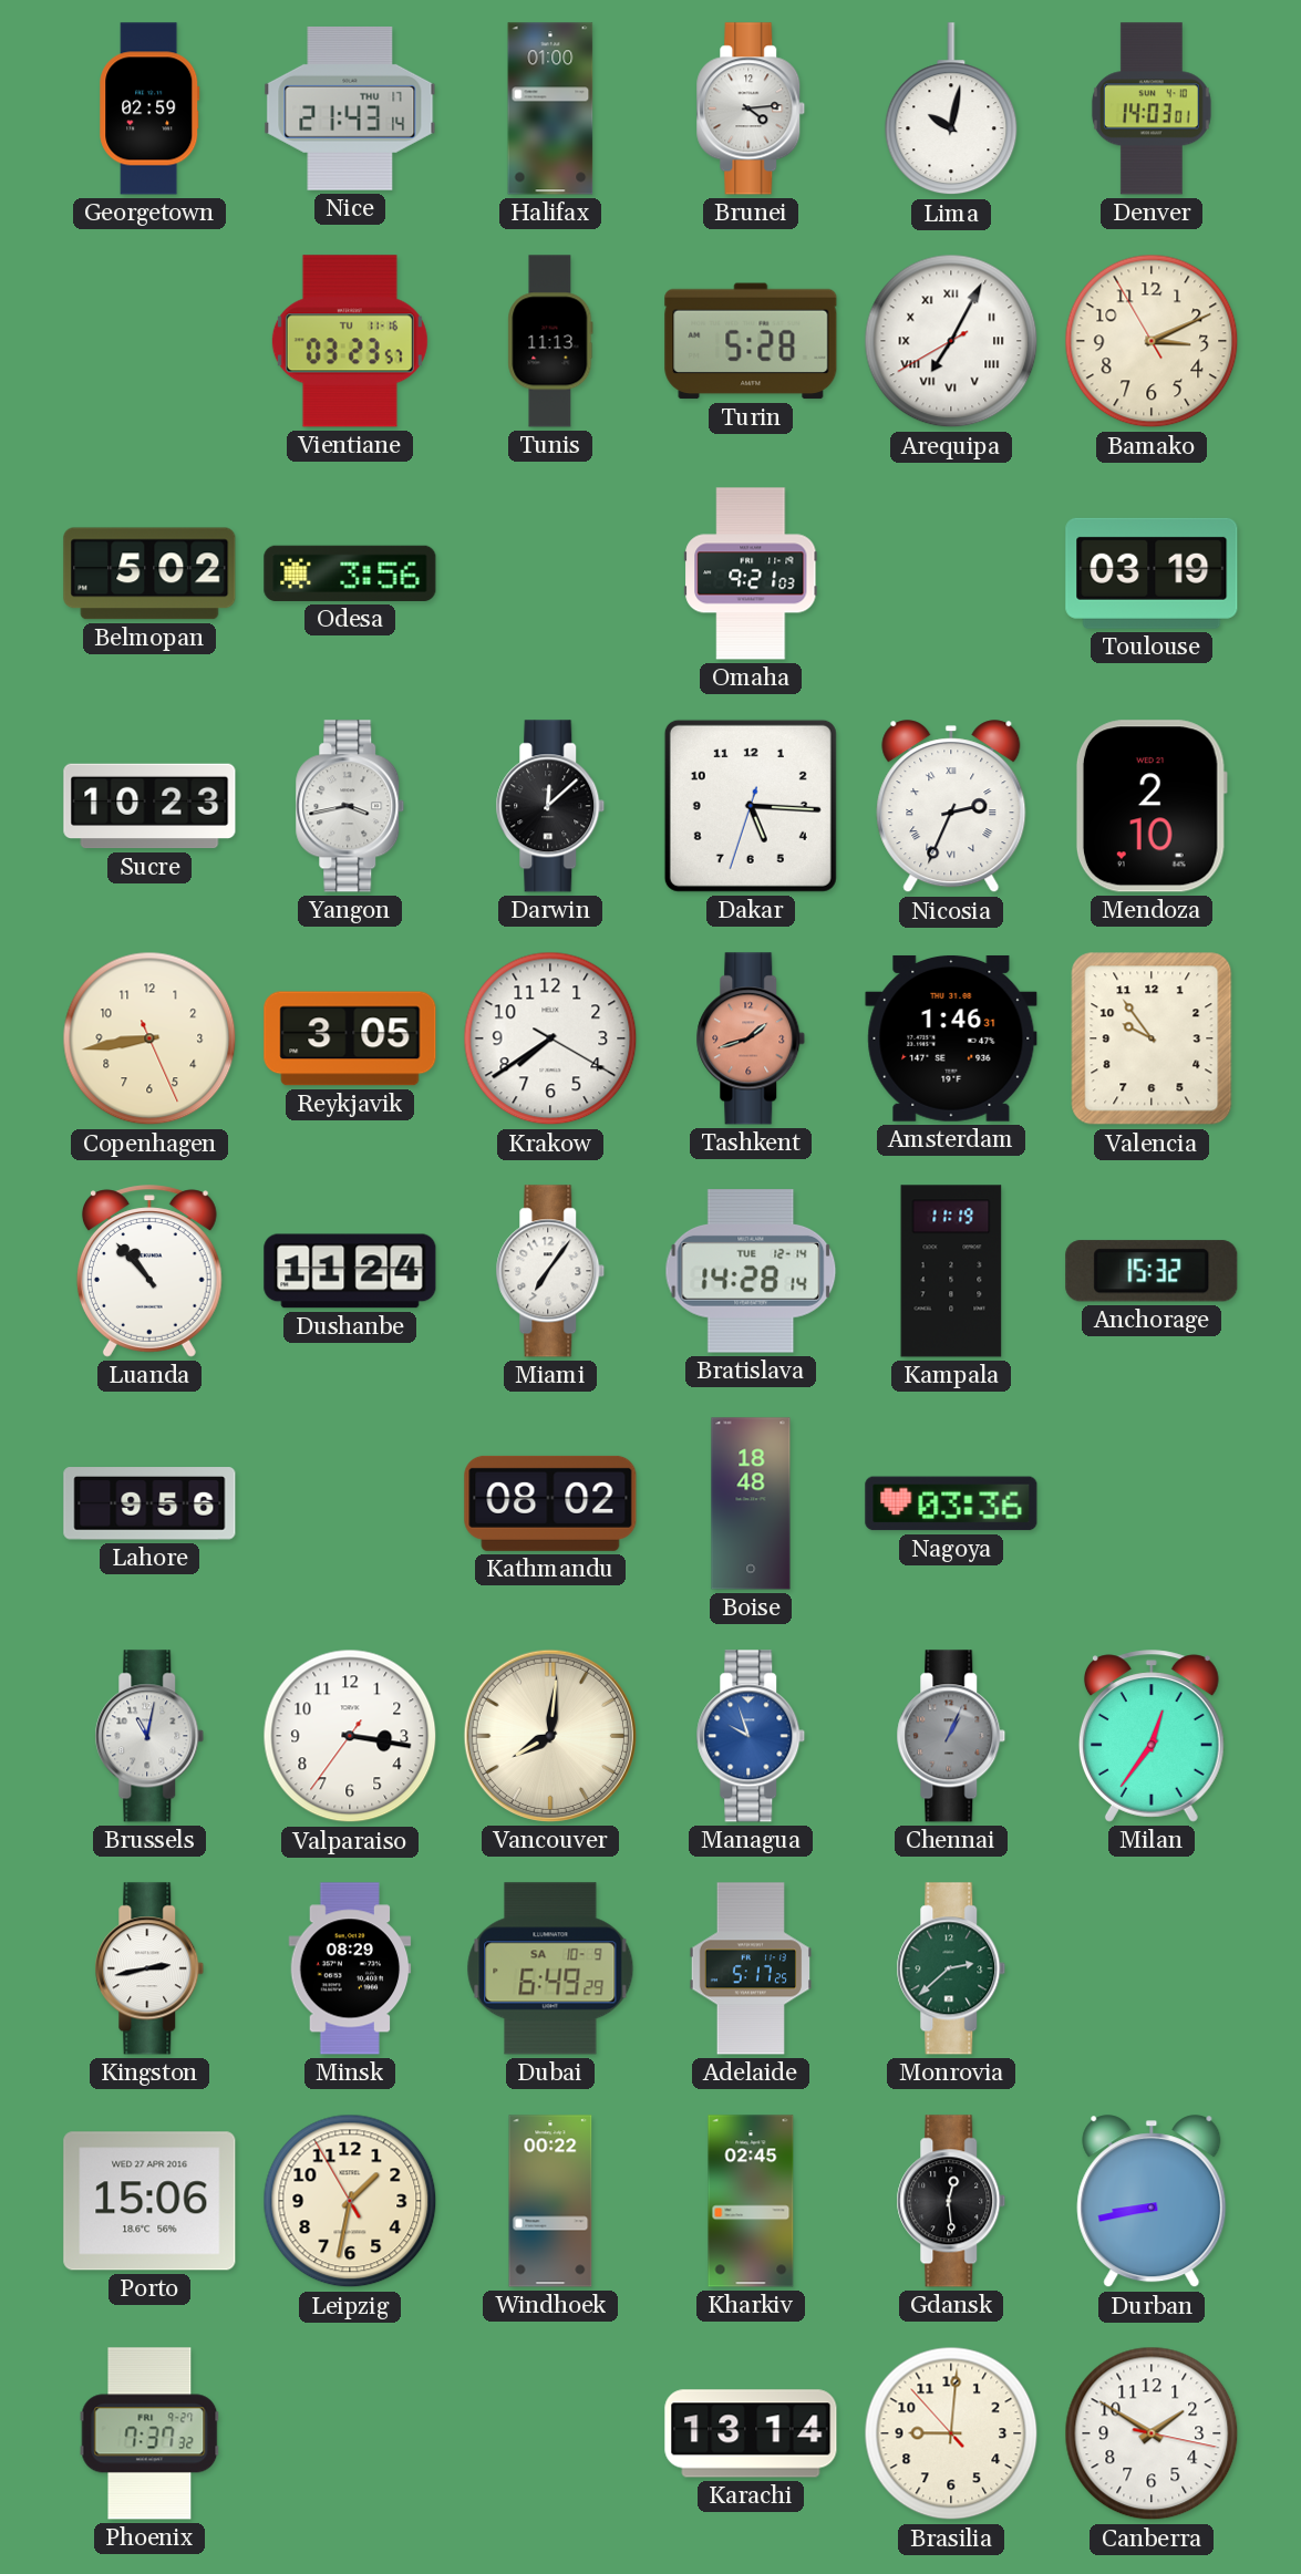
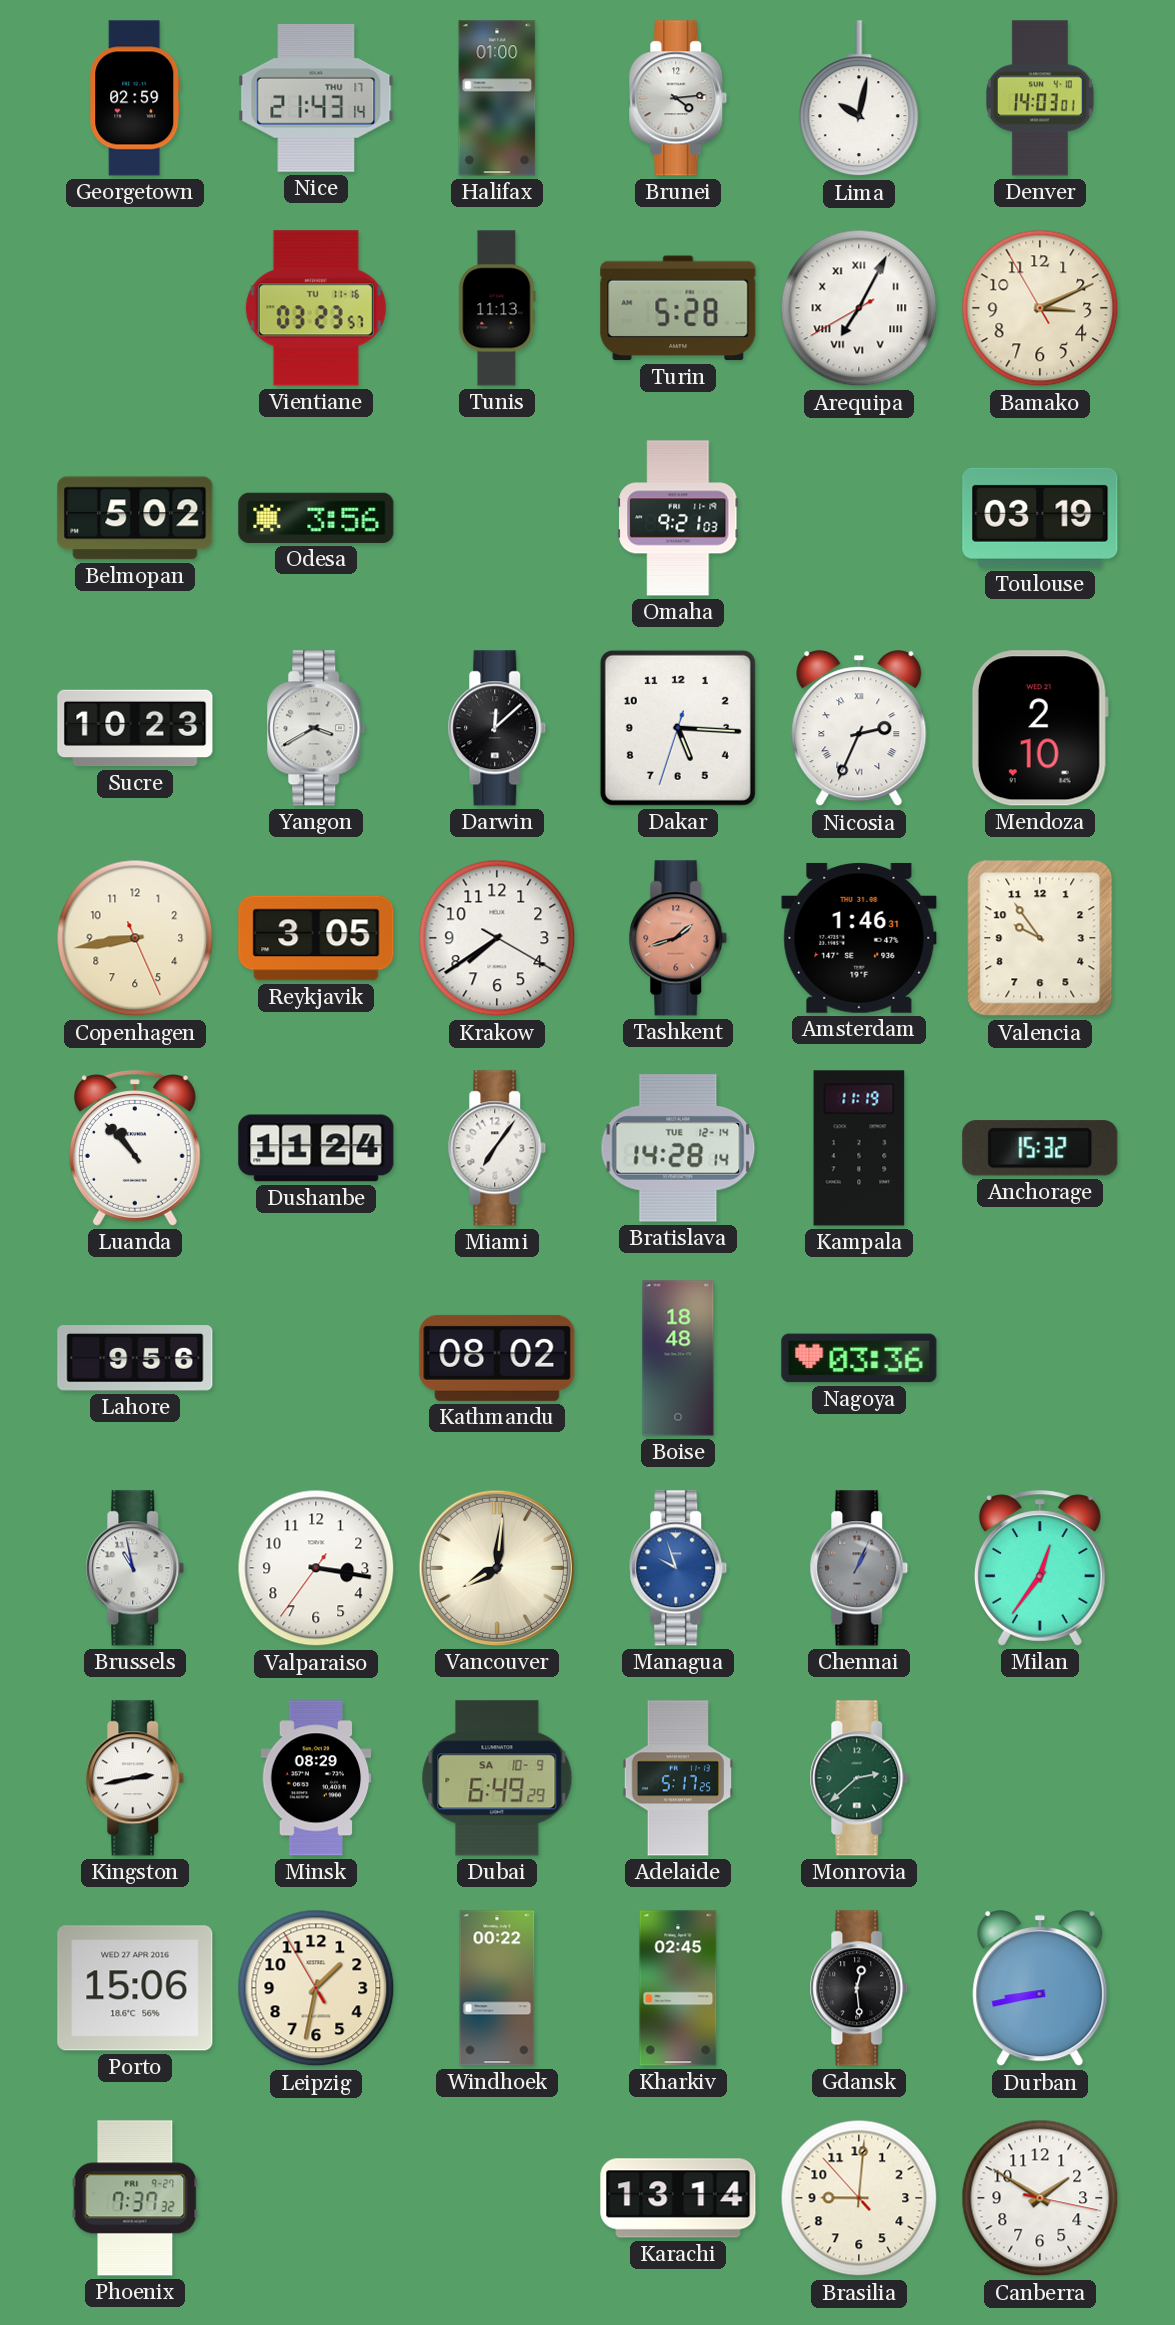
Yangon: 3:43 -> 3:40 (316, 728)
Brussels: 11:02 -> 10:58 (135, 1568)
